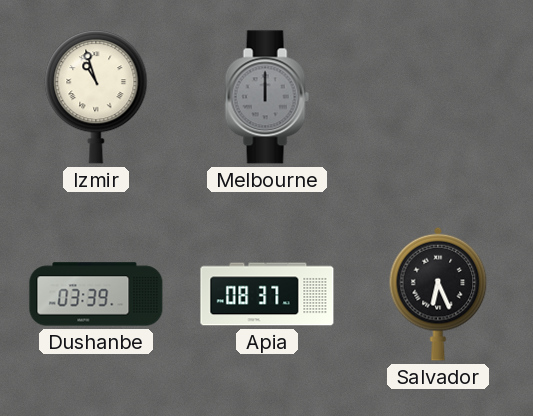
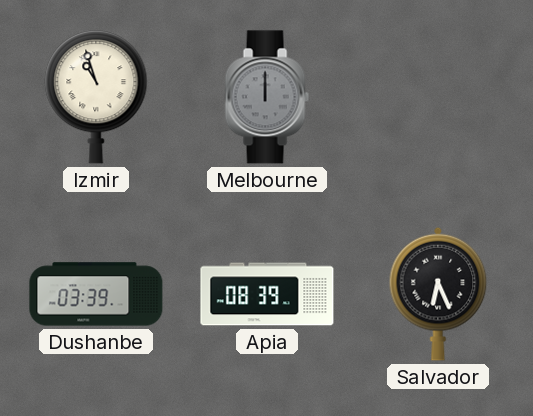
Apia: 08:37 -> 08:39 (267, 294)
